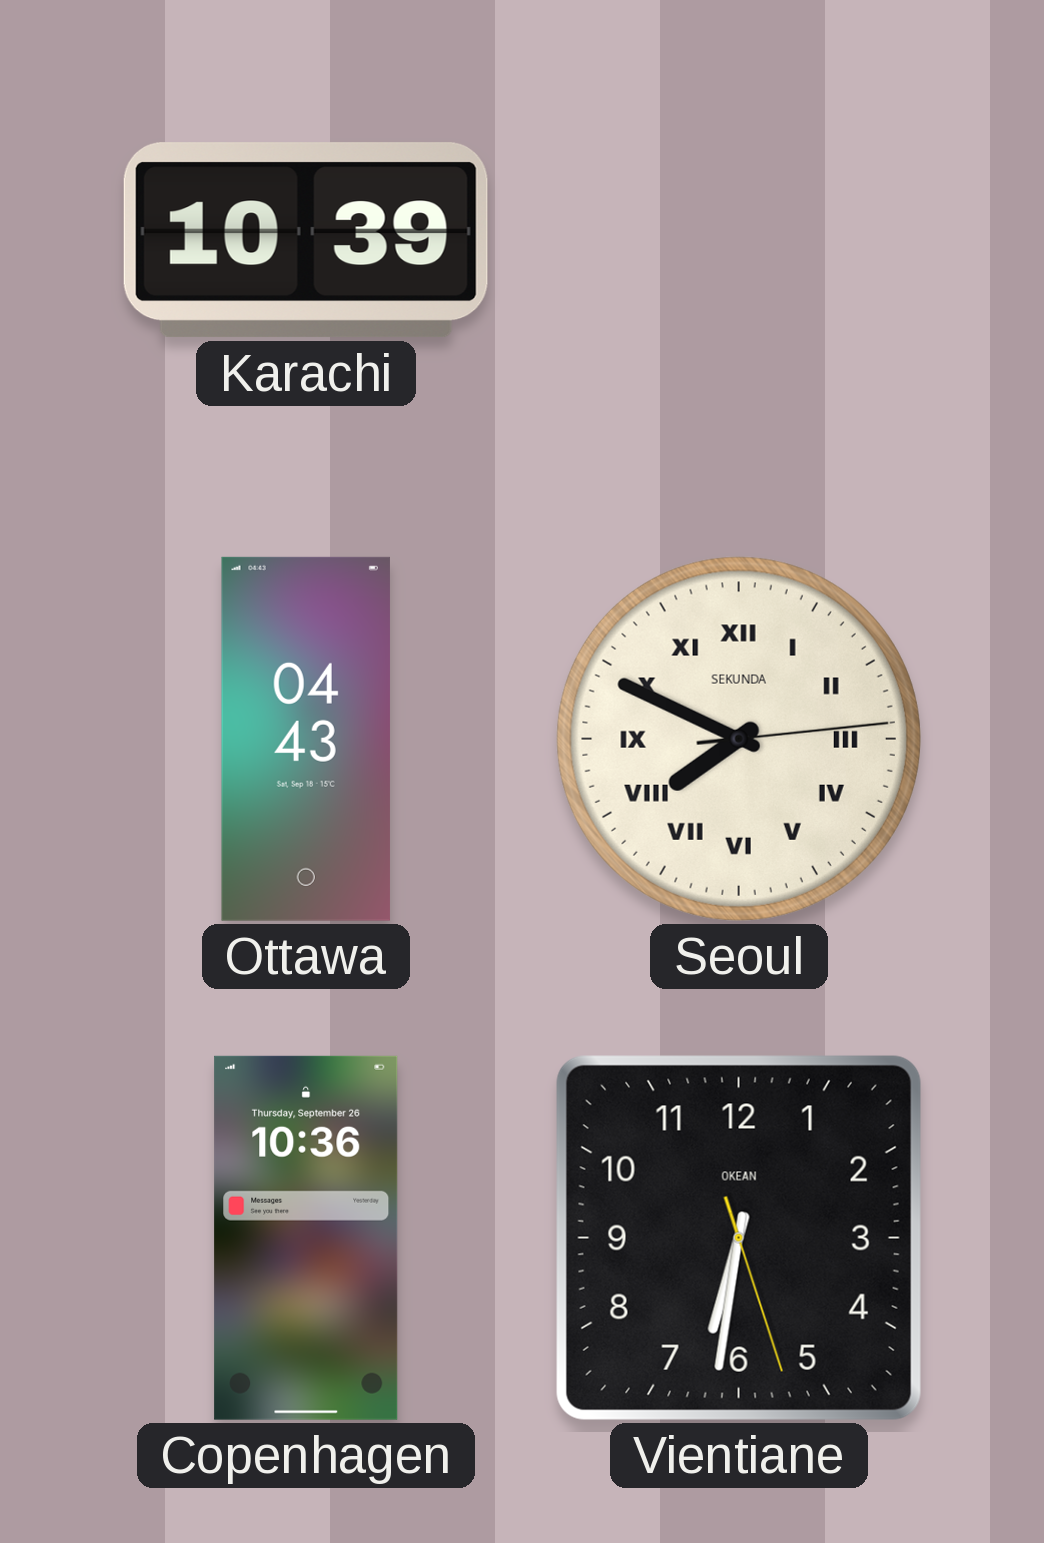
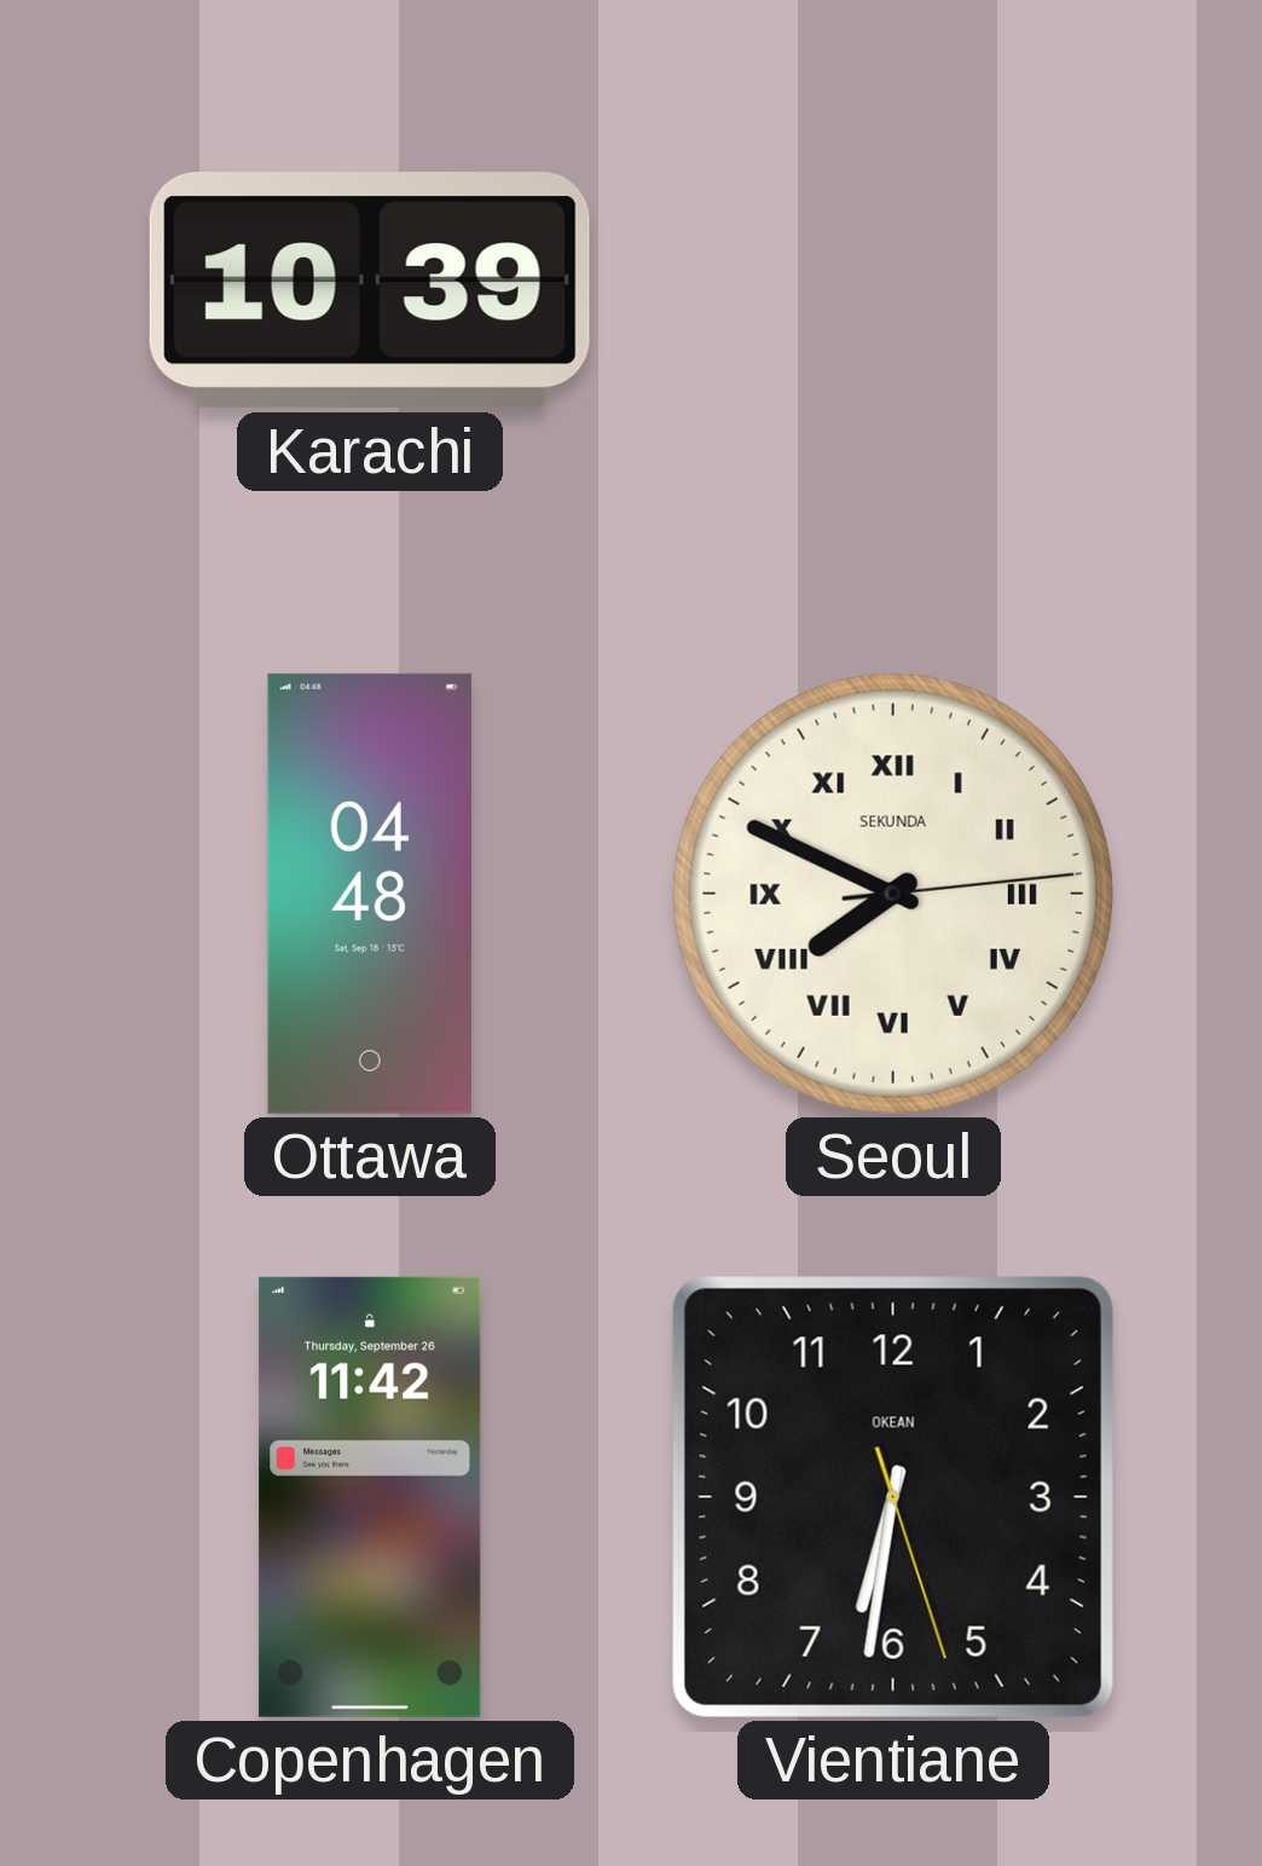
Ottawa: 04:43 -> 04:48 (370, 894)
Copenhagen: 10:36 -> 11:42 (370, 1497)
